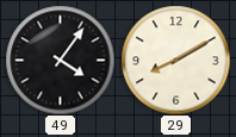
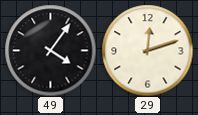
29: 8:10 -> 12:12 (147, 50)
